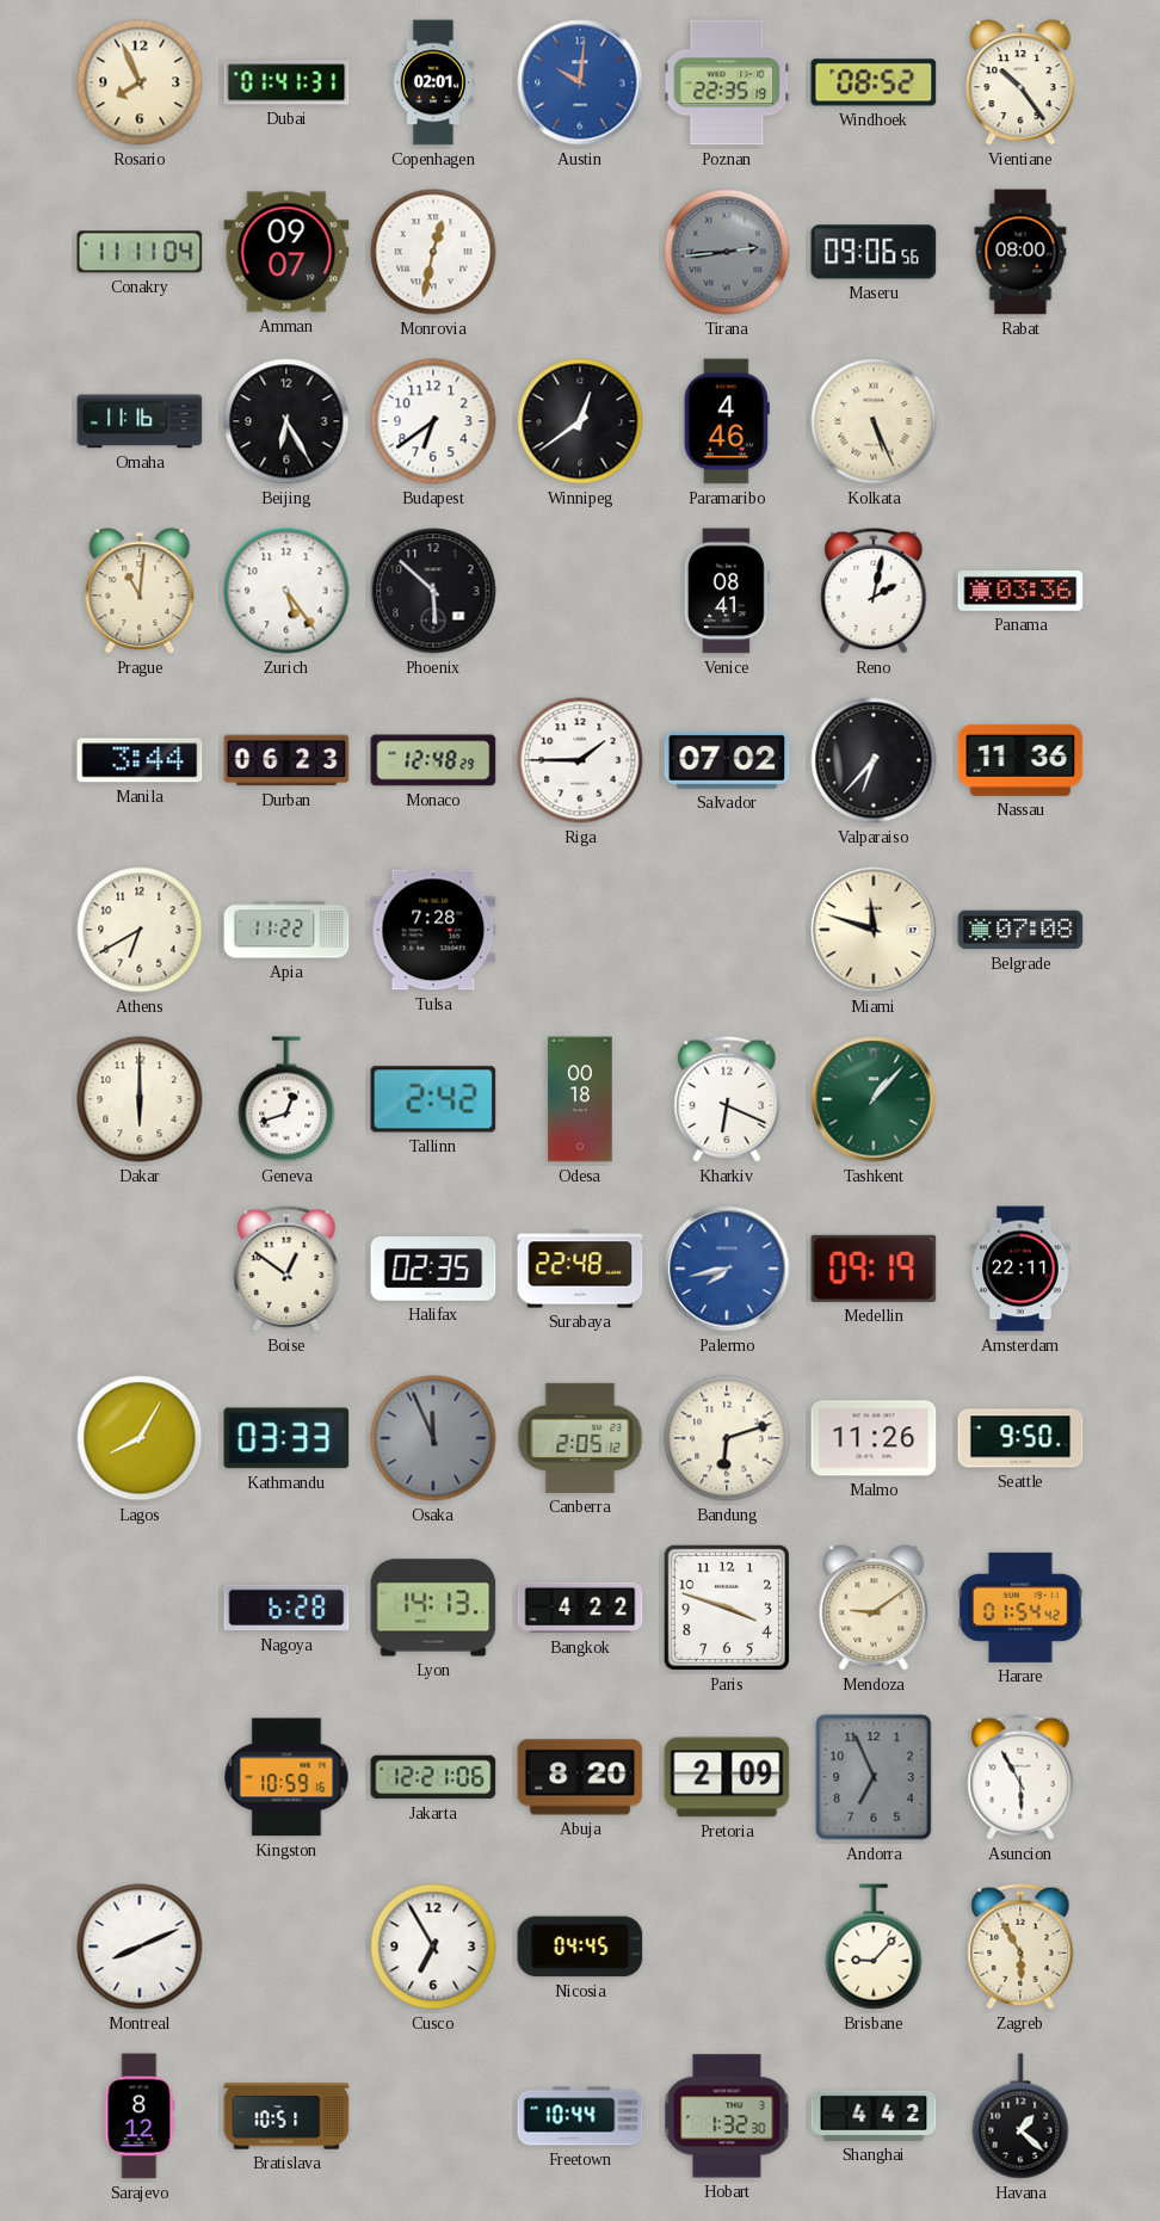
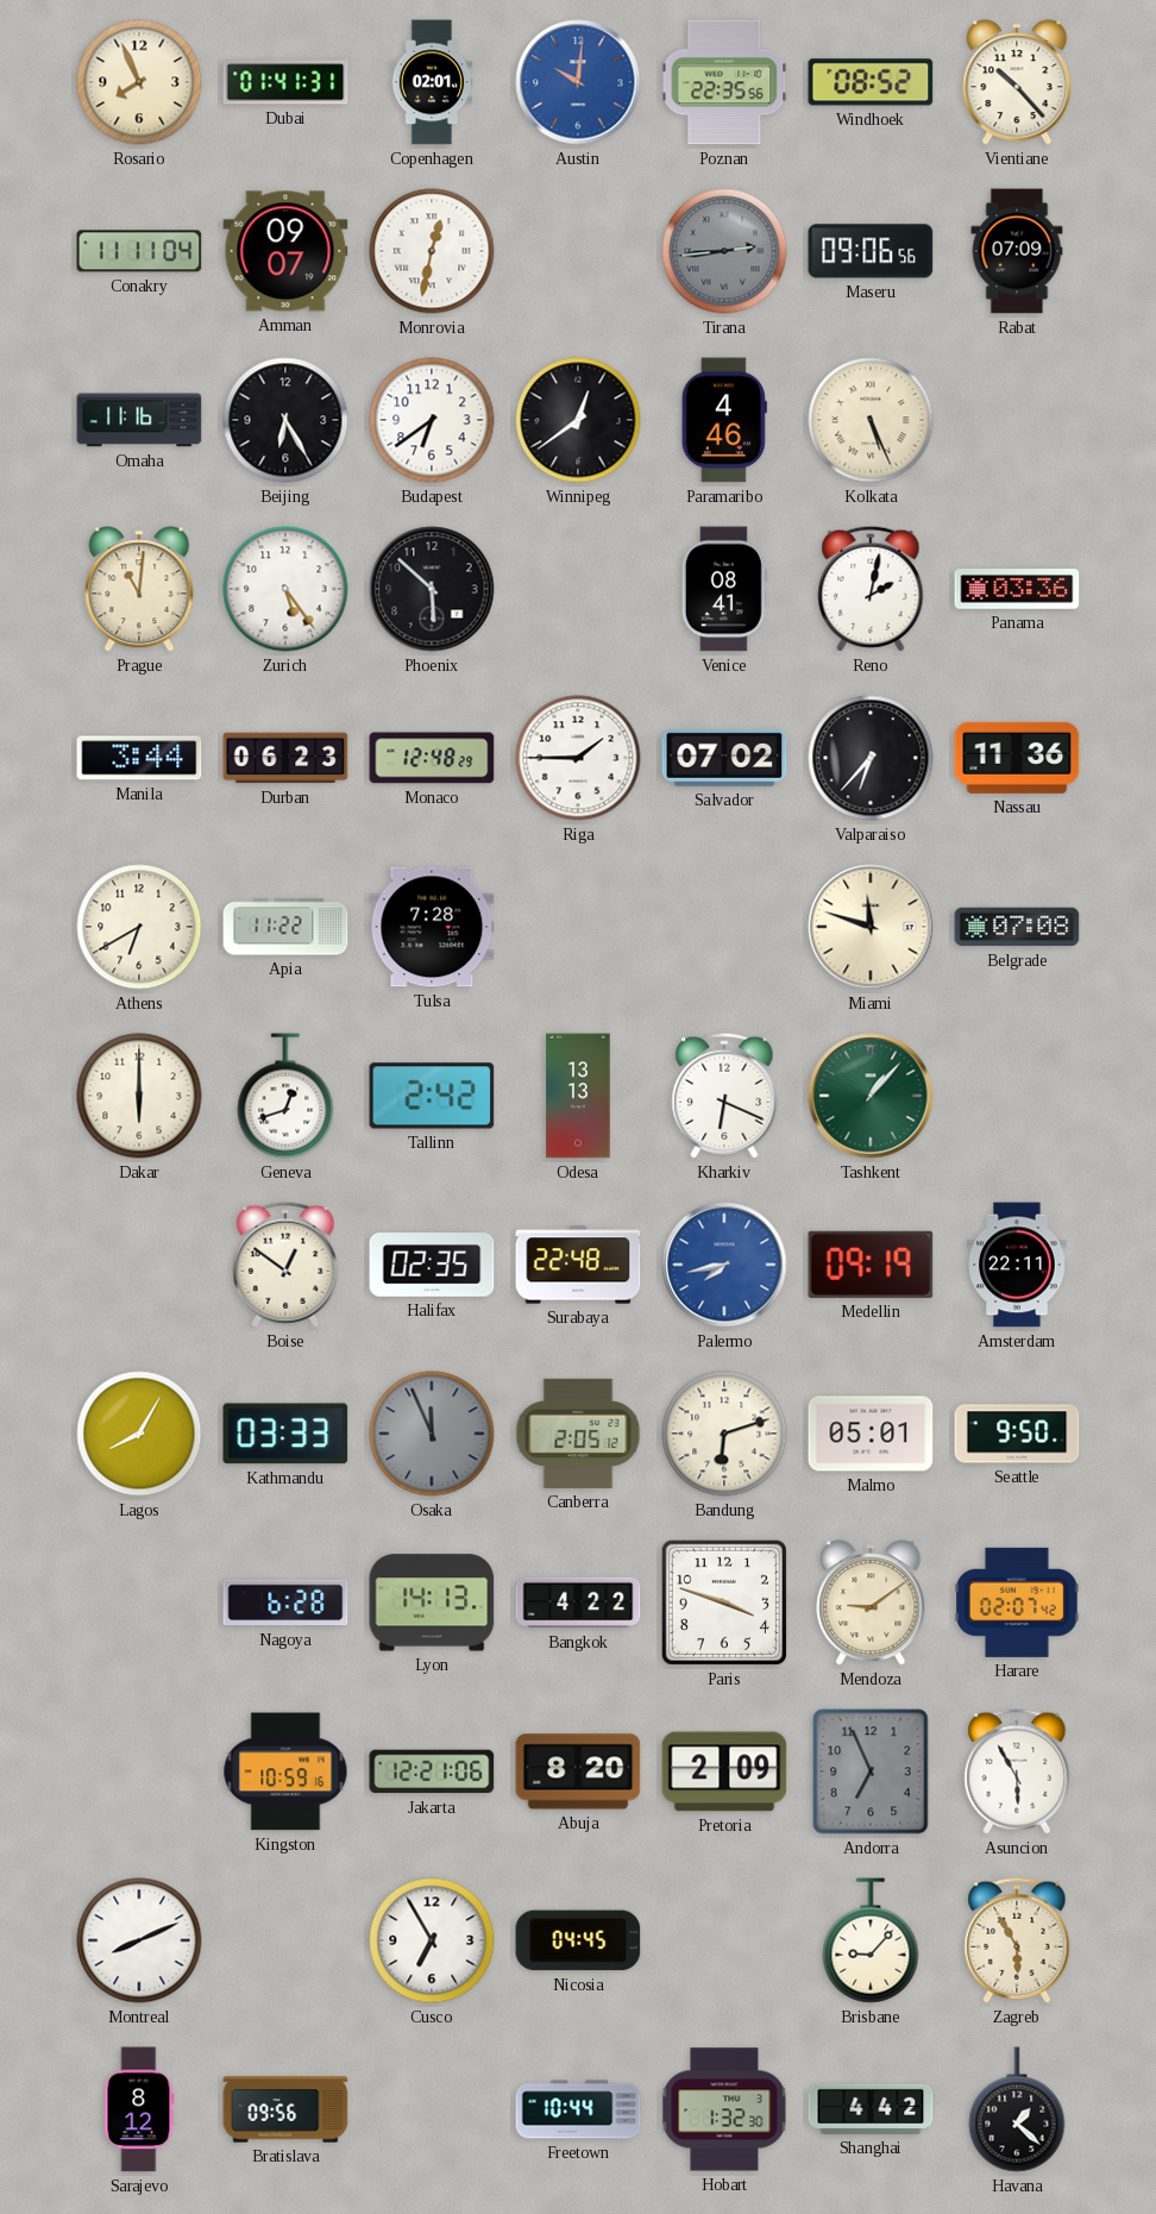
Poznan: 22:35:19 -> 22:35:56 (724, 82)
Vientiane: 10:24 -> 10:23 (1017, 82)
Rabat: 08:00 -> 07:09 (1017, 251)
Odesa: 00:18 -> 13:13 (578, 1096)
Malmo: 11:26 -> 05:01 (871, 1434)
Harare: 01:54 -> 02:07 (1017, 1603)
Bratislava: 10:51 -> 09:56 (285, 2109)
